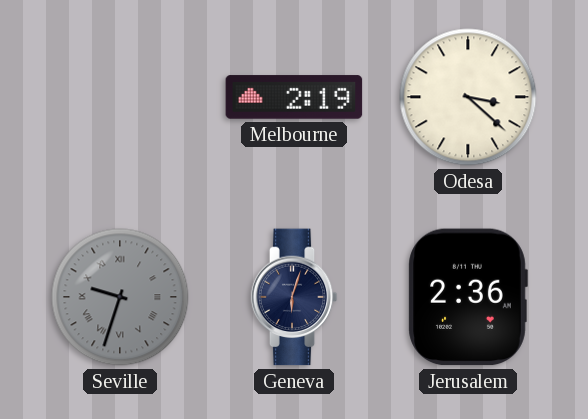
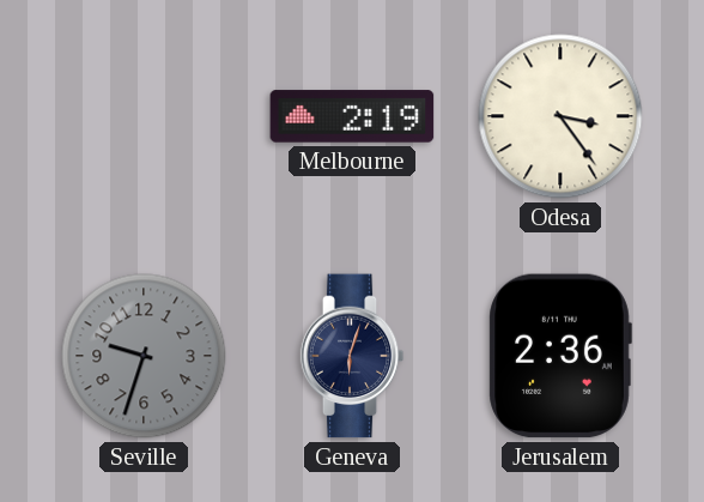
Odesa: 3:22 -> 3:24 (560, 116)
Seville numerals: Roman -> Arabic (144, 356)
